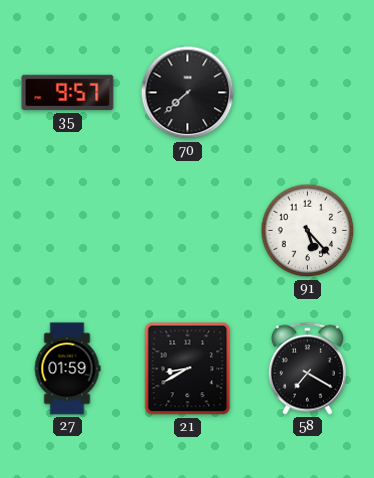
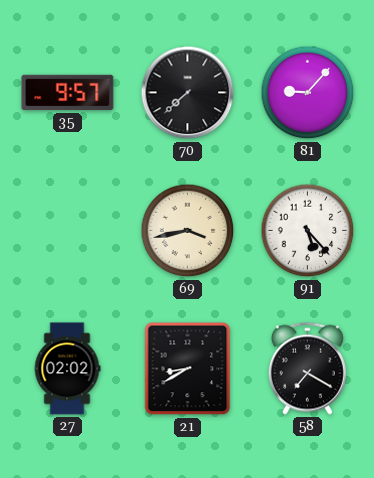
81: none -> 9:07 (308, 93)
69: none -> 3:43 (188, 231)
27: 01:59 -> 02:02 (67, 369)
